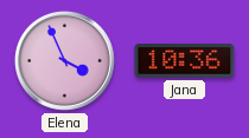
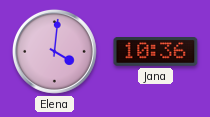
Elena: 3:56 -> 4:01 (54, 51)
